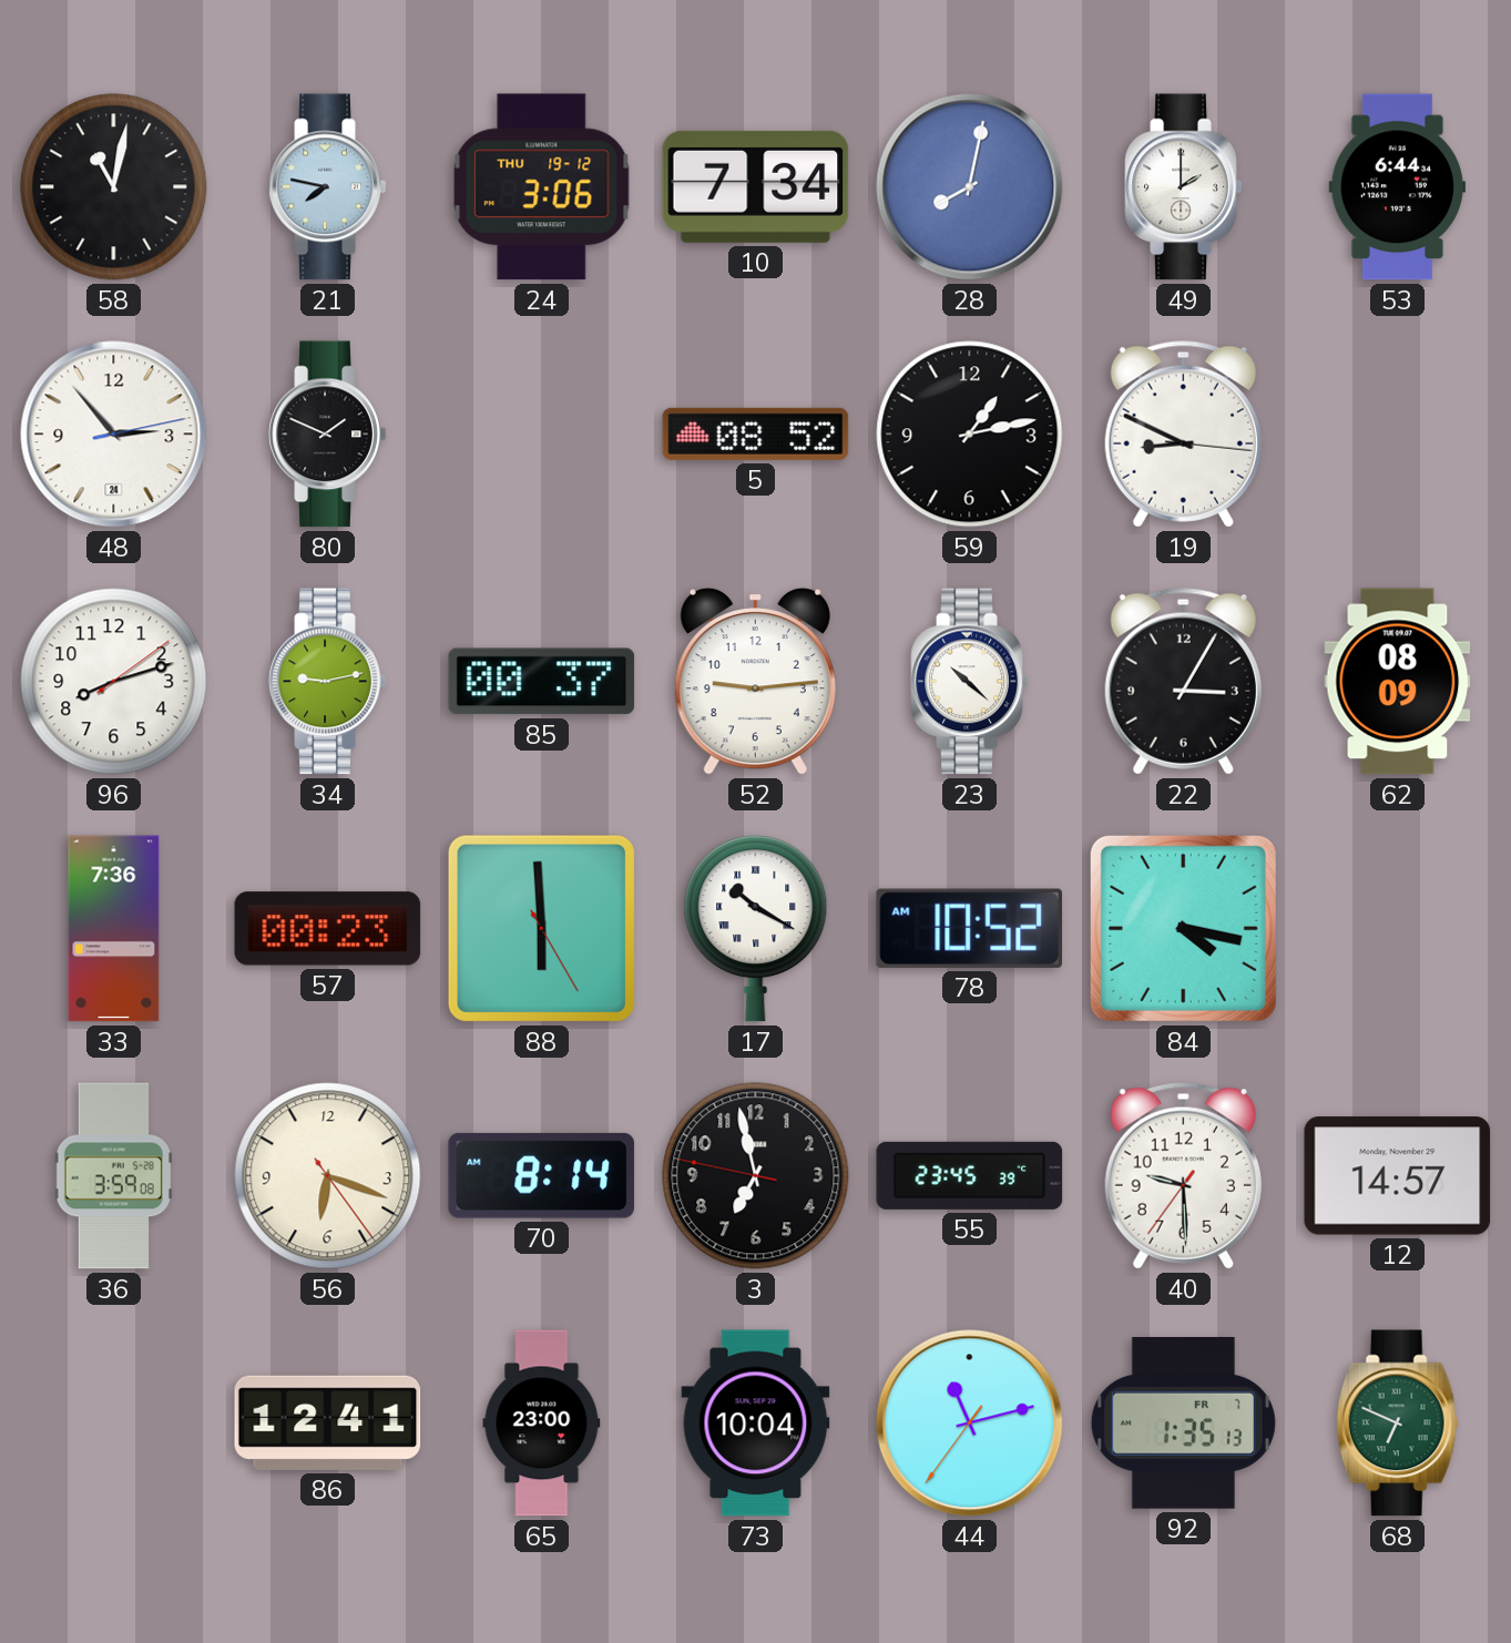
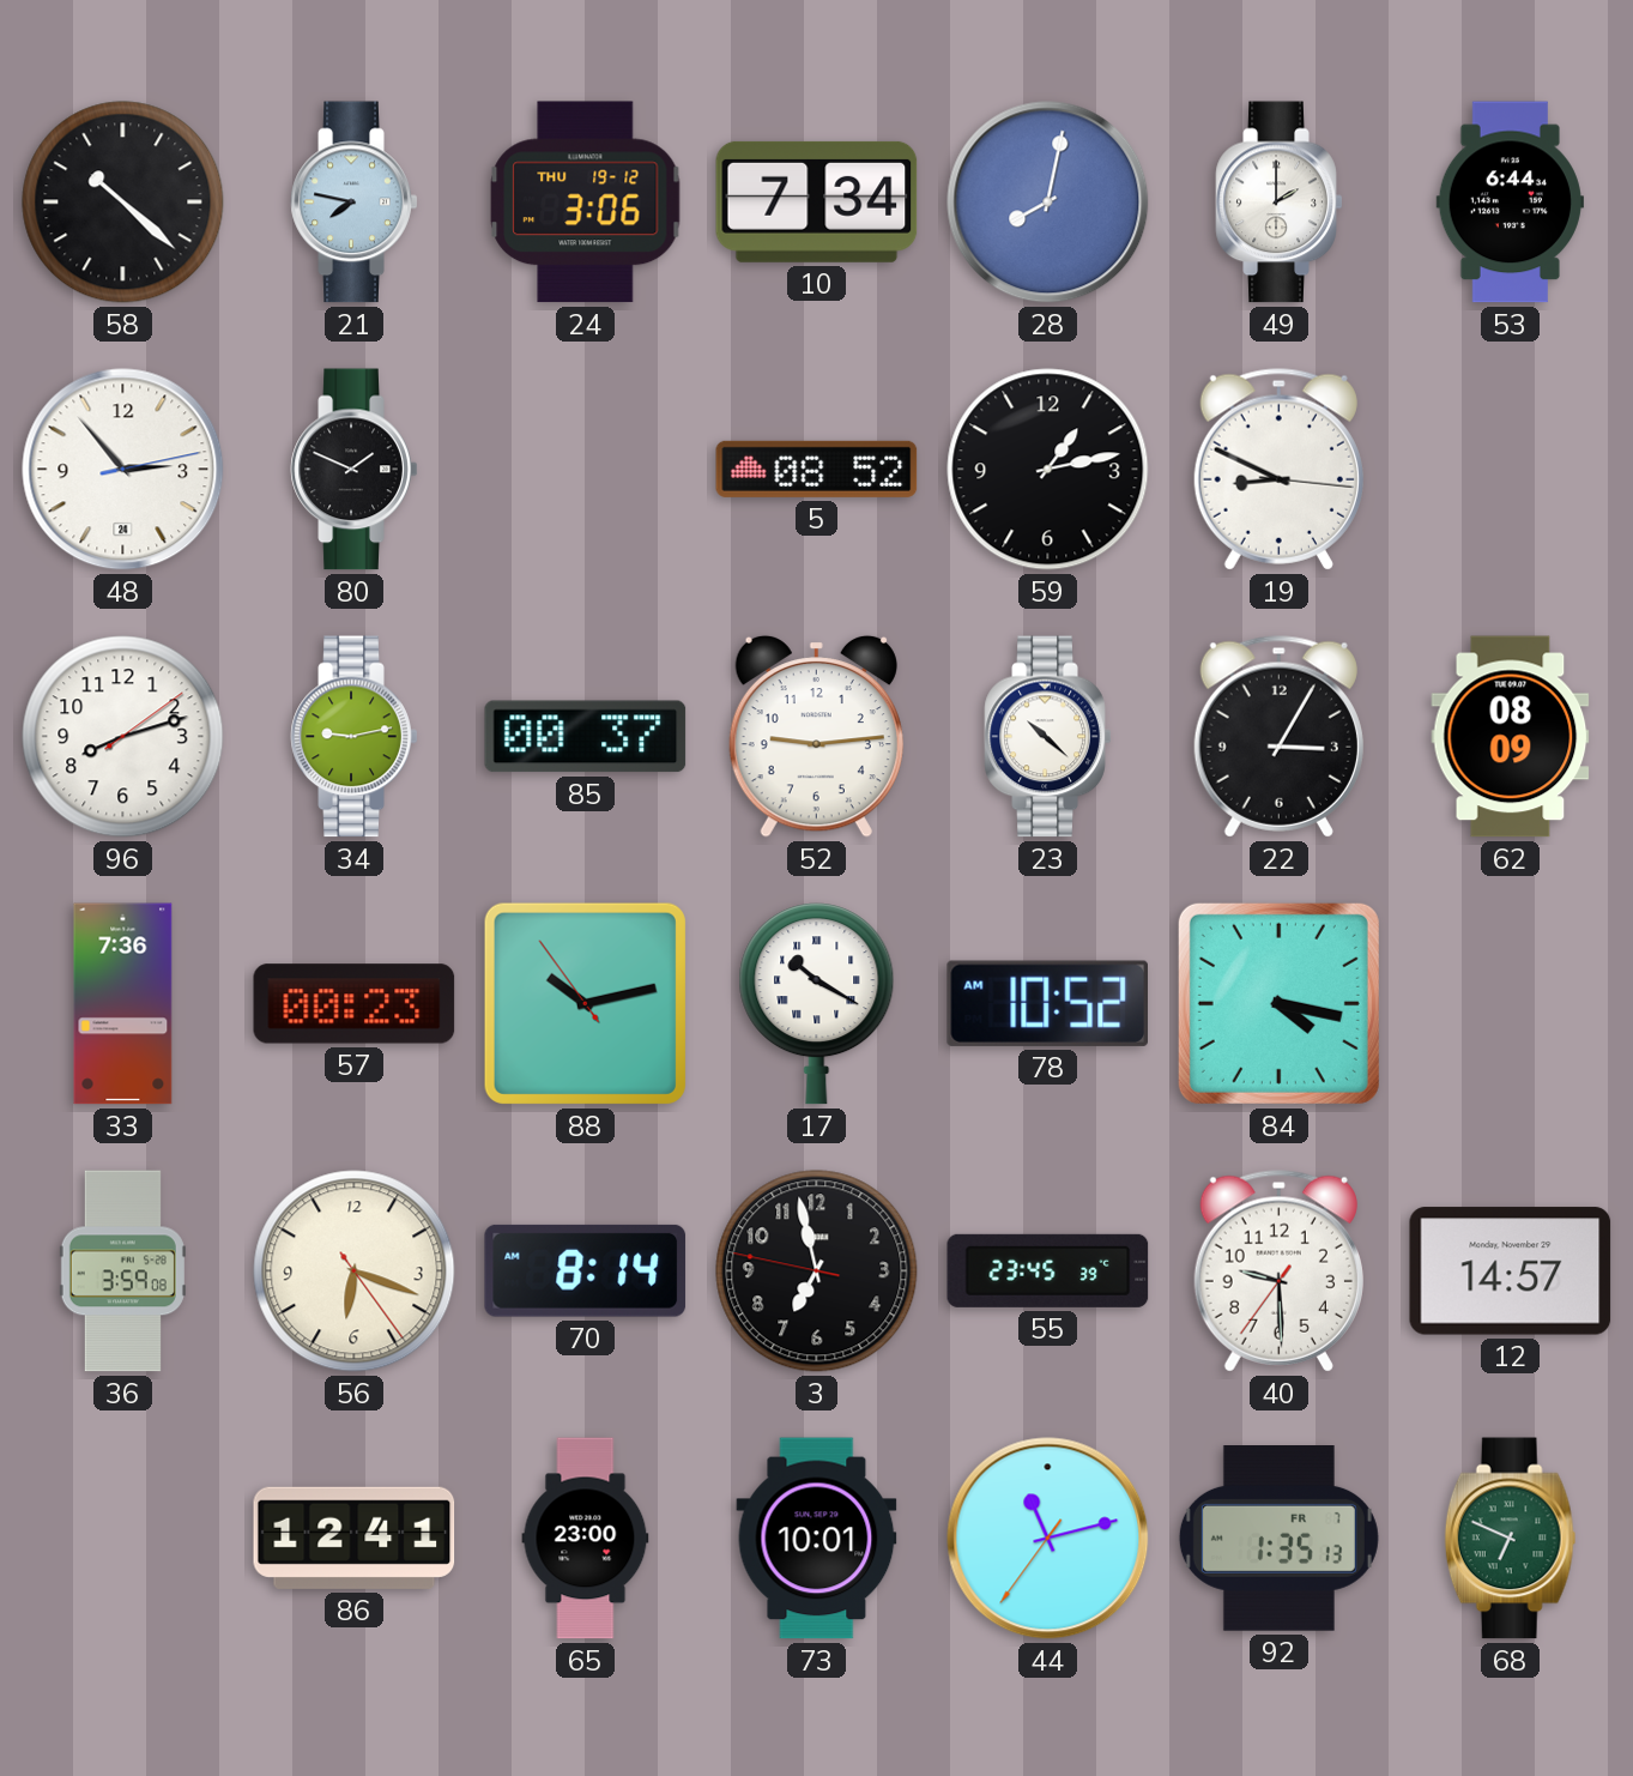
58: 11:02 -> 10:22 (123, 203)
88: 5:59 -> 10:12 (585, 1003)
73: 10:04 -> 10:01 (817, 1539)
